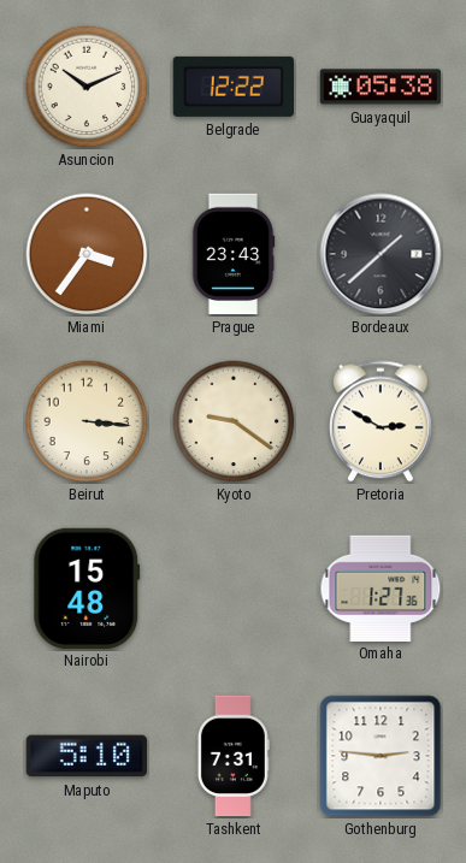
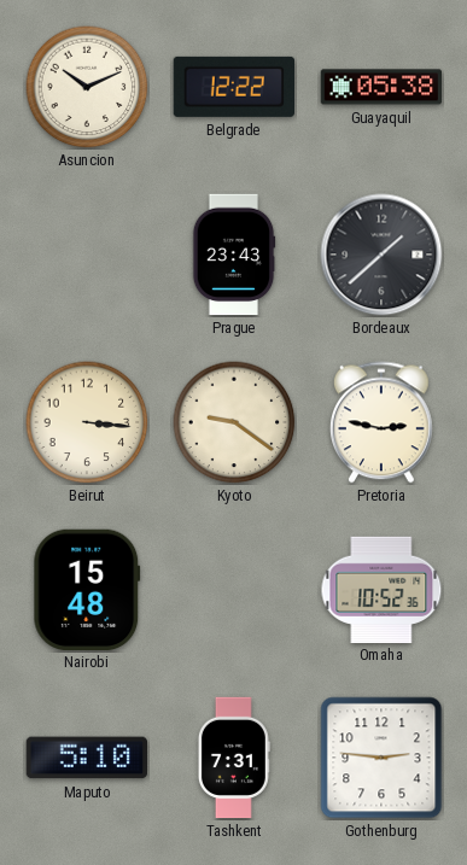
Miami: 3:36 -> none (87, 254)
Pretoria: 2:50 -> 2:47 (381, 422)
Omaha: 1:27 -> 10:52 (381, 589)
